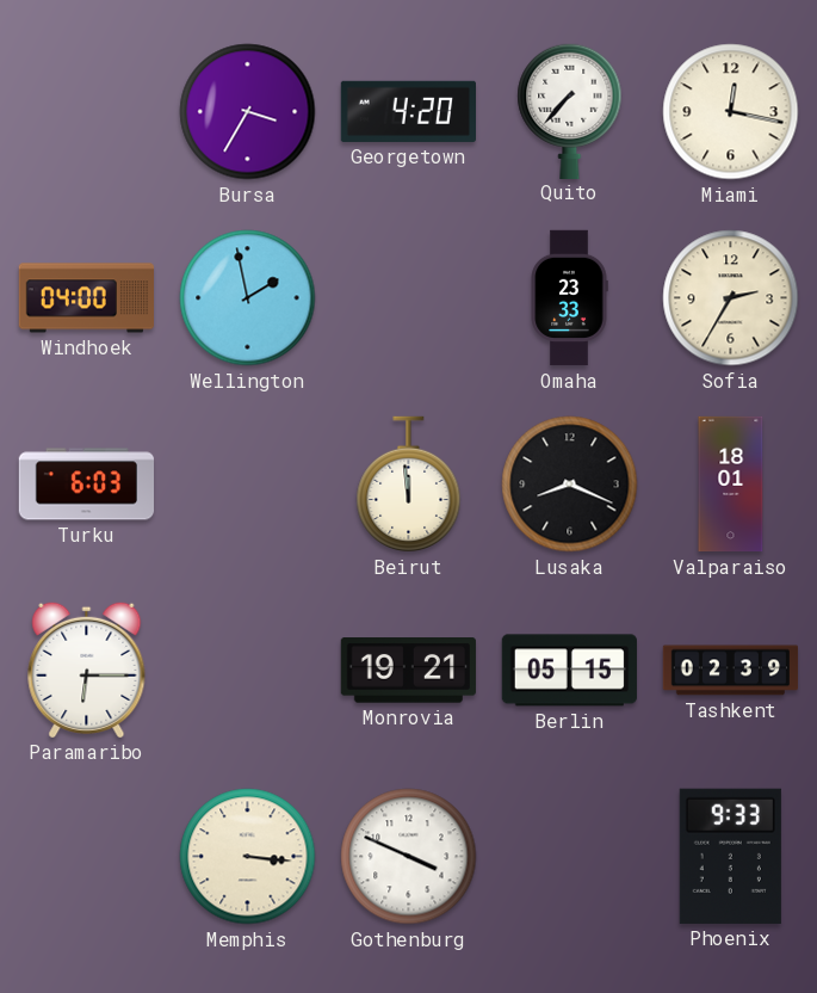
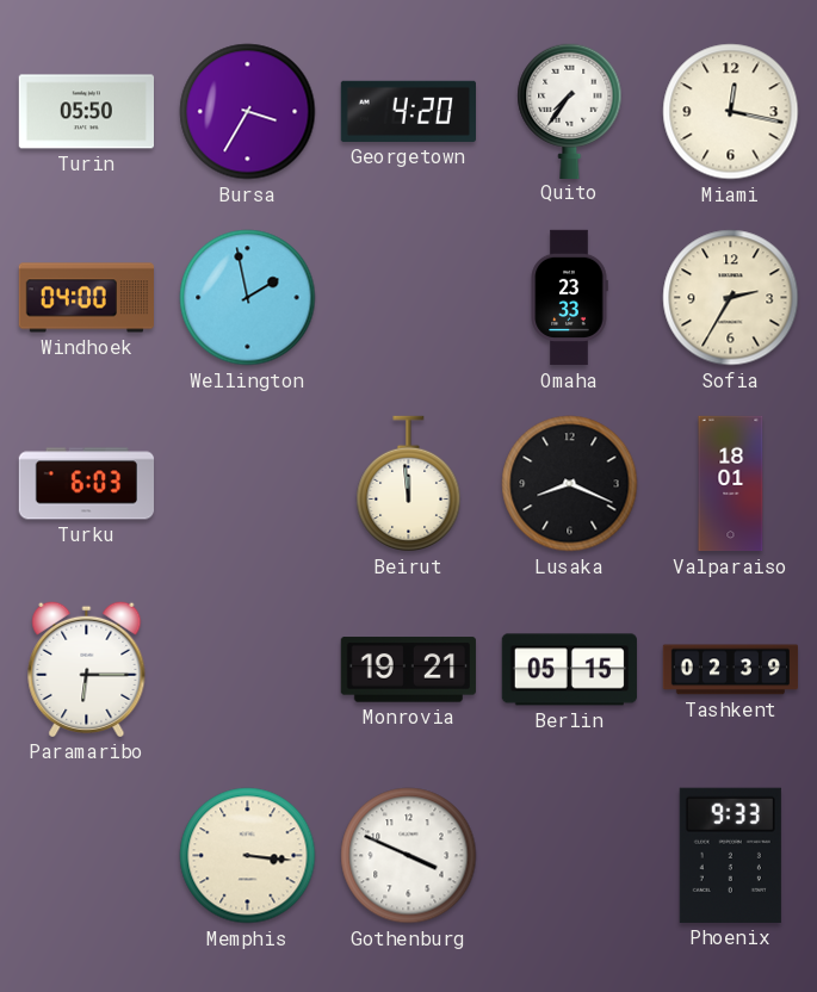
Turin: none -> 05:50 (86, 112)
Quito: 7:37 -> 7:36 (570, 111)
